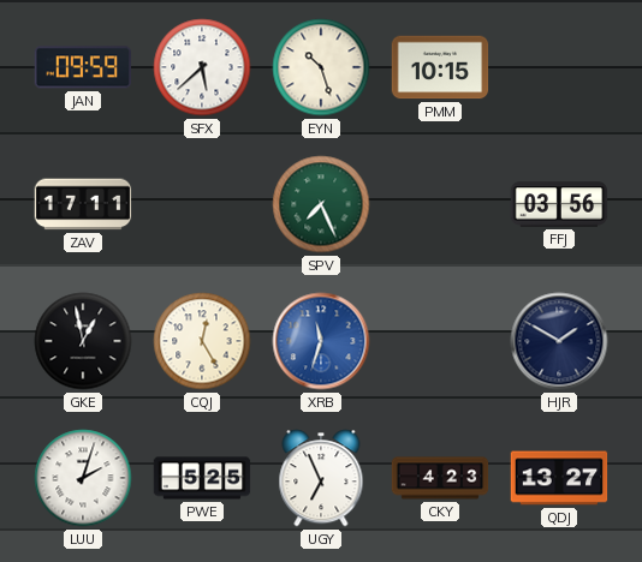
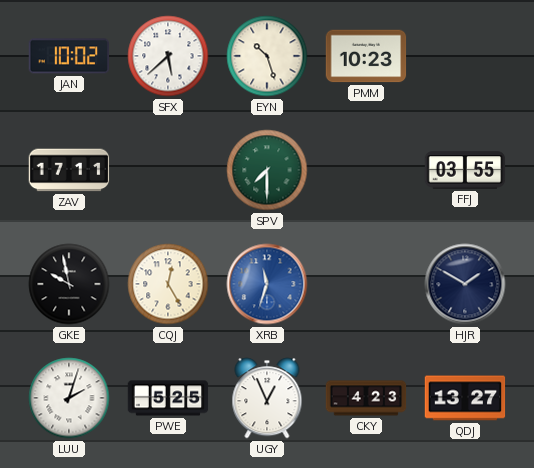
JAN: 09:59 -> 10:02 (68, 56)
PMM: 10:15 -> 10:23 (366, 56)
SPV: 7:26 -> 7:30 (267, 170)
FFJ: 03:56 -> 03:55 (465, 170)
GKE: 12:58 -> 9:58 (69, 284)
UGY: 6:56 -> 12:56 (267, 398)
